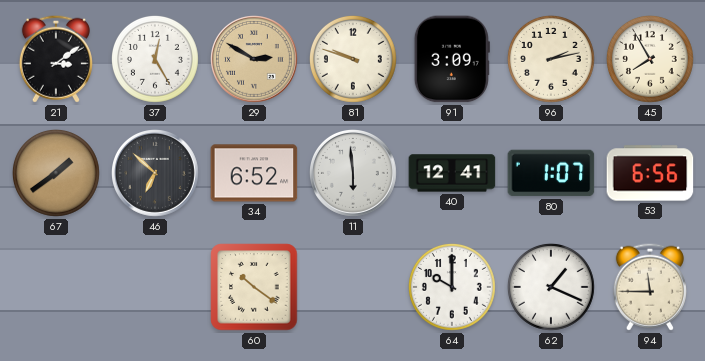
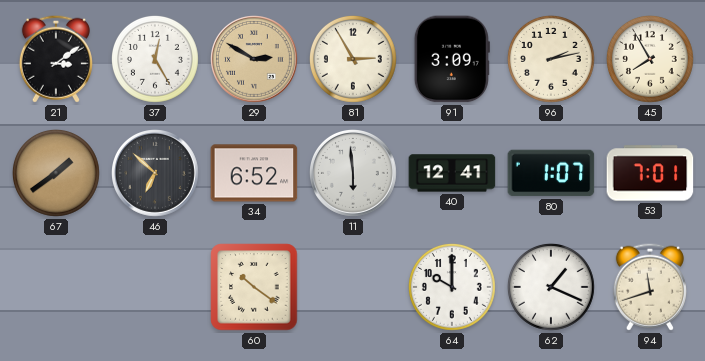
81: 9:48 -> 2:55 (353, 59)
53: 6:56 -> 7:01 (650, 173)
94: 11:45 -> 11:42 (650, 287)
